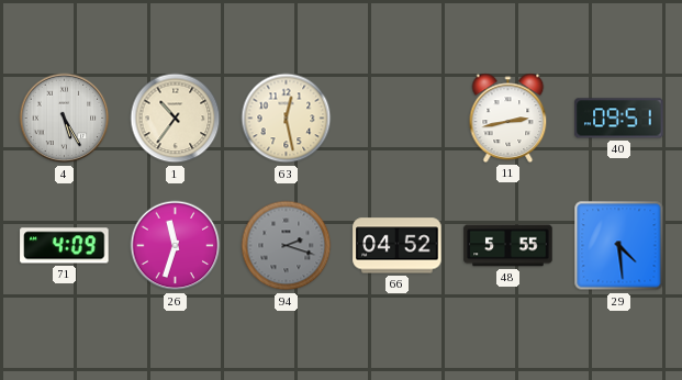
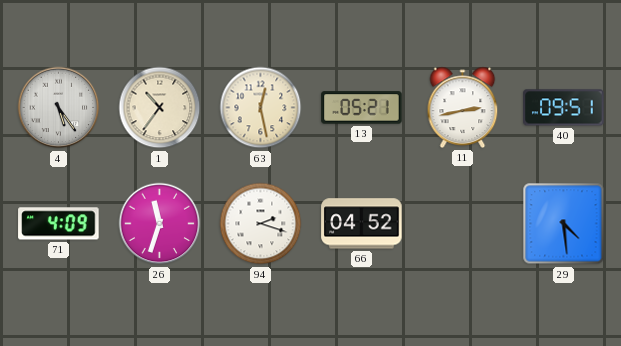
4: 5:25 -> 5:24 (59, 108)
13: none -> 05:21 (362, 108)
94 dial: grey -> white (261, 224)
48: 5:55 -> none (508, 246)
